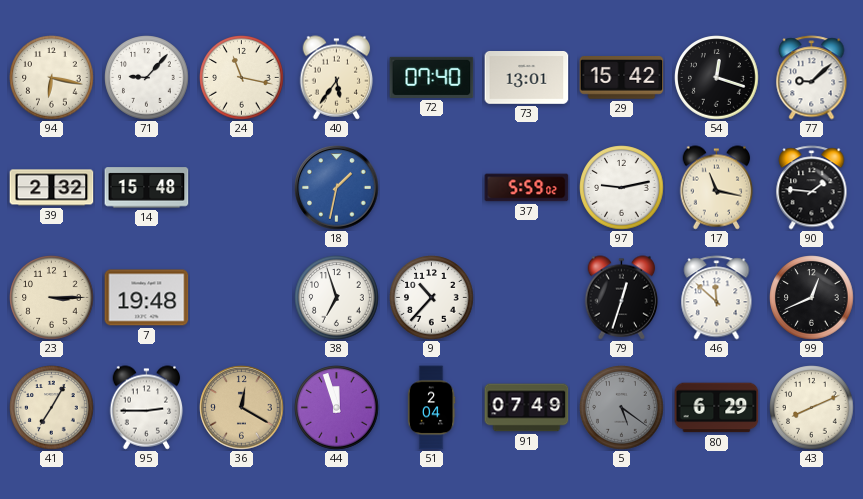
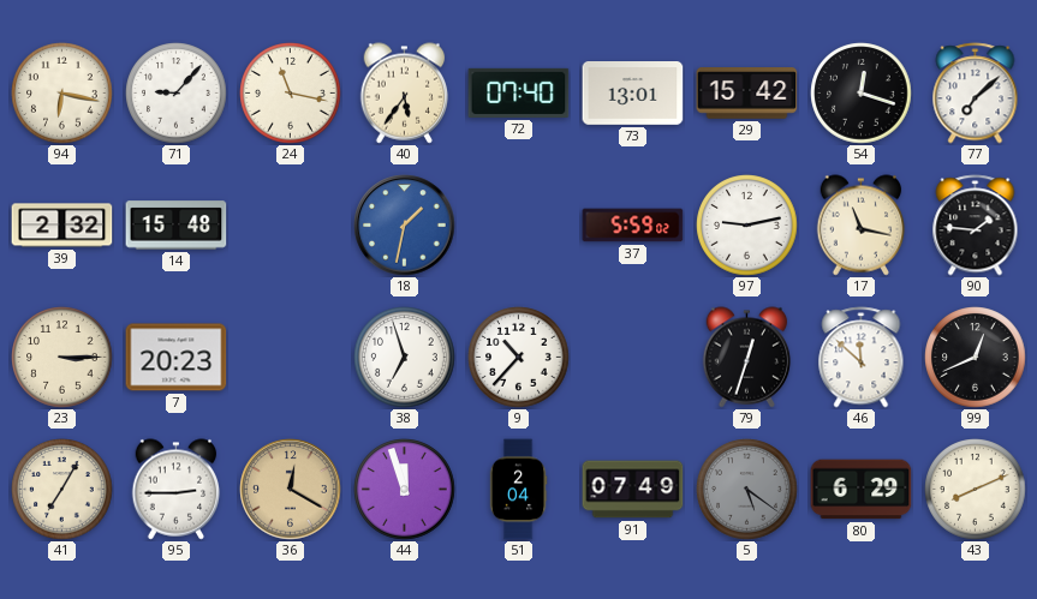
77: 9:08 -> 7:08 (976, 94)
7: 19:48 -> 20:23 (177, 358)
